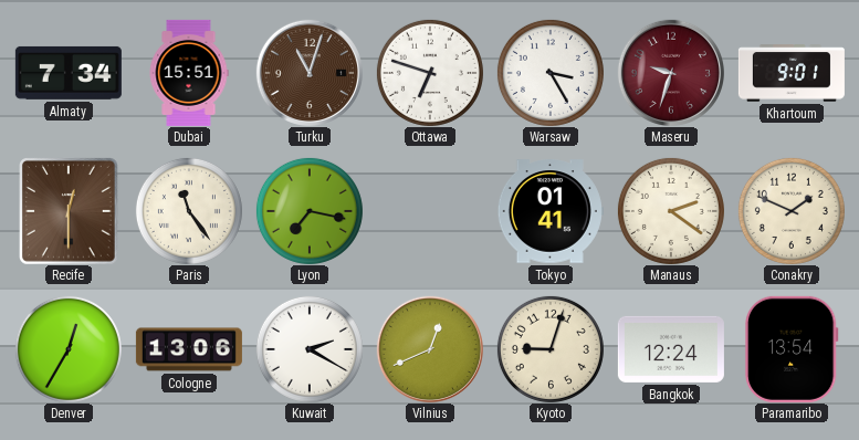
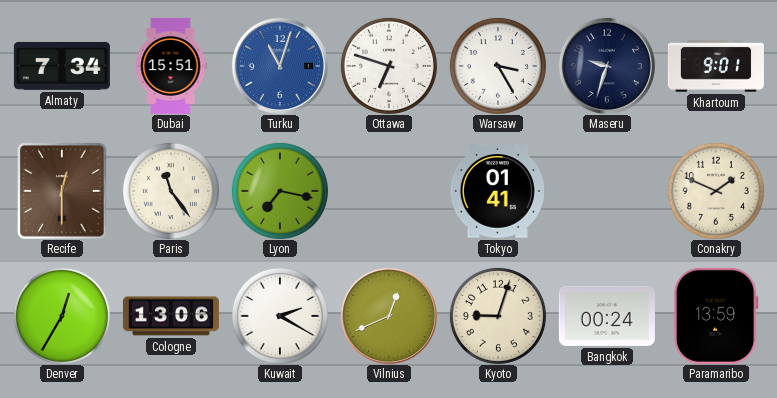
Turku dial: brown -> blue (280, 66)
Maseru dial: burgundy -> navy (607, 66)
Manaus: 2:21 -> none (671, 211)
Bangkok: 12:24 -> 00:24 (607, 316)
Paramaribo: 13:54 -> 13:59 (716, 316)
